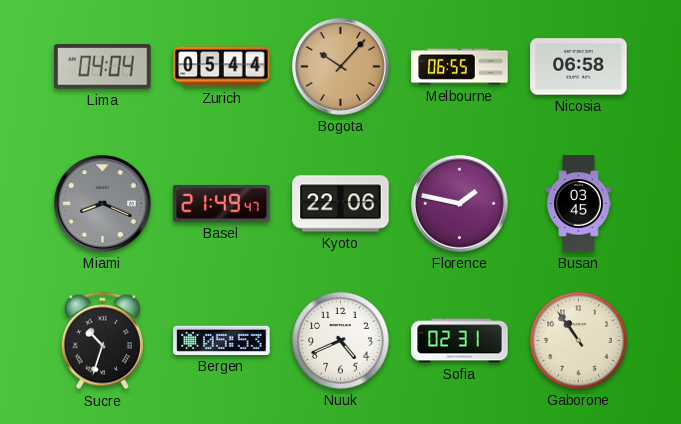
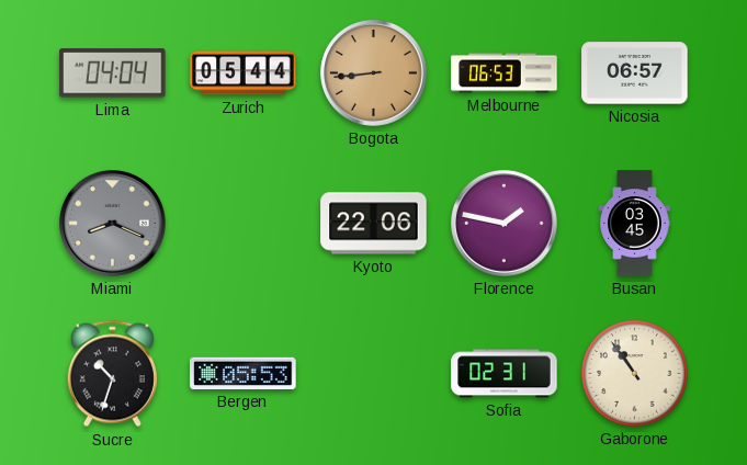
Bogota: 10:07 -> 8:44 (374, 73)
Melbourne: 06:55 -> 06:53 (505, 73)
Nicosia: 06:58 -> 06:57 (635, 73)
Basel: 21:49 -> none (222, 203)
Nuuk: 4:41 -> none (341, 341)
